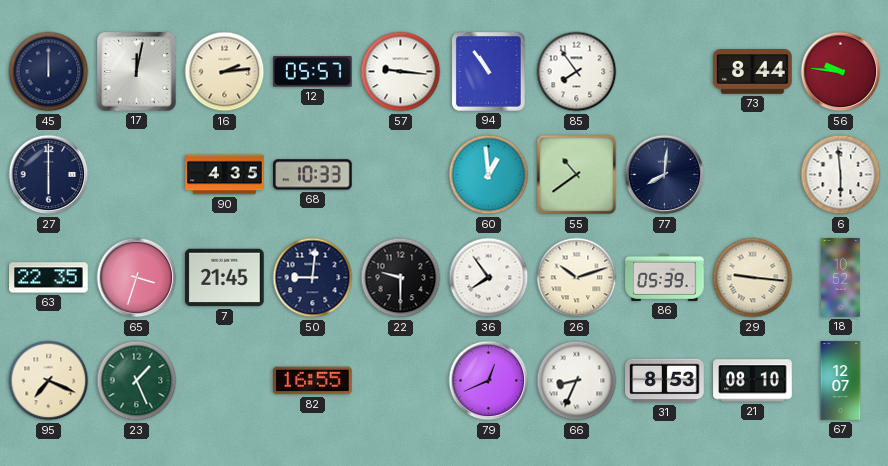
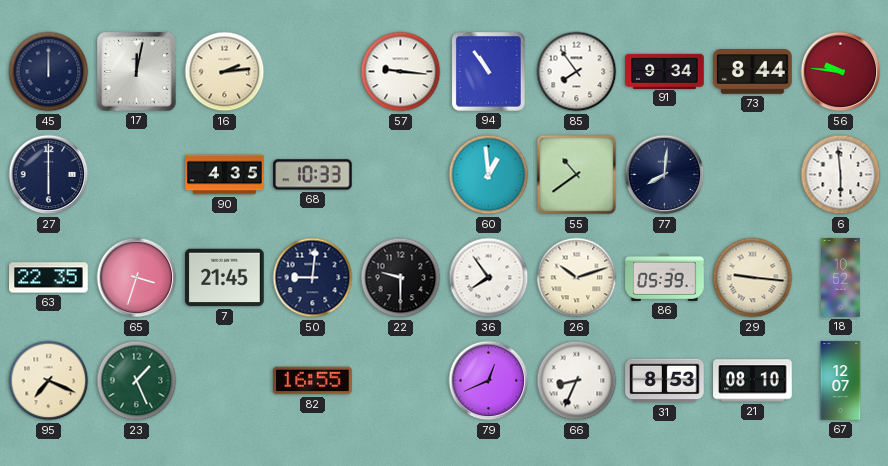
12: 05:57 -> none (313, 72)
91: none -> 9:34 (665, 71)
